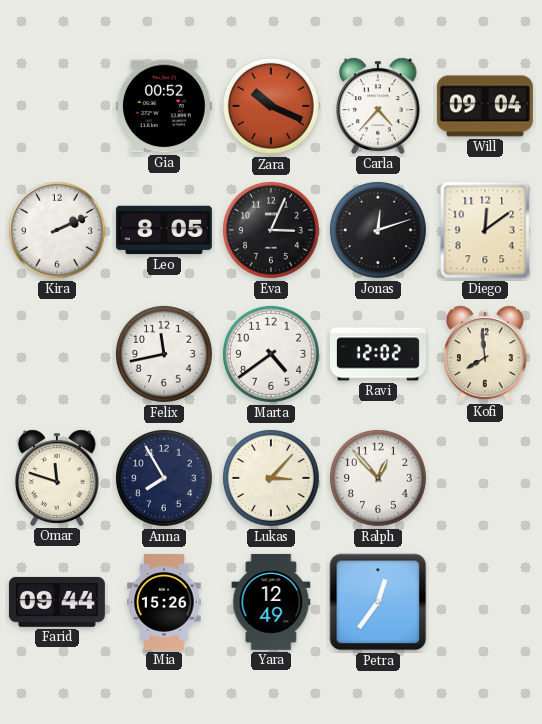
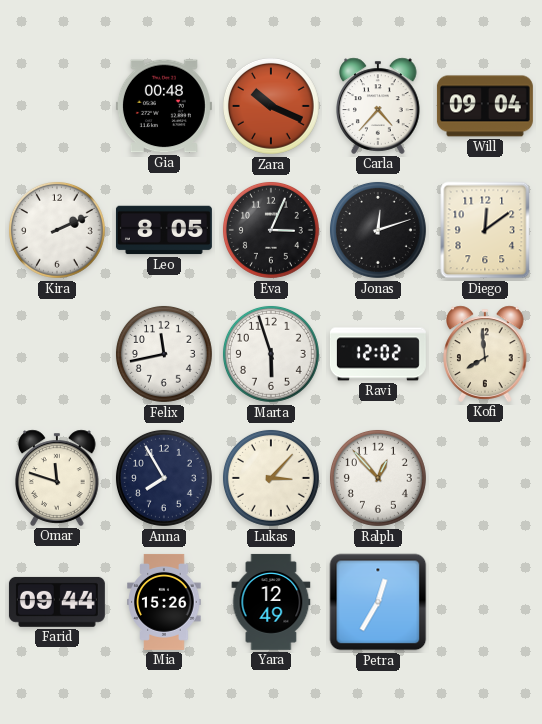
Gia: 00:52 -> 00:48 (164, 106)
Marta: 4:39 -> 5:57 (271, 354)
Petra: 12:36 -> 12:35 (378, 602)
